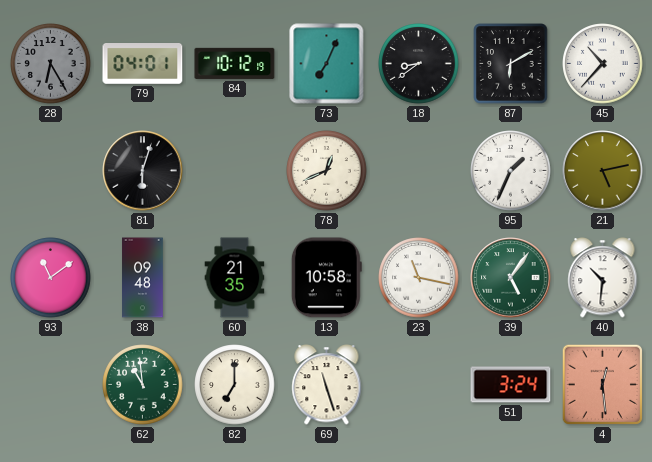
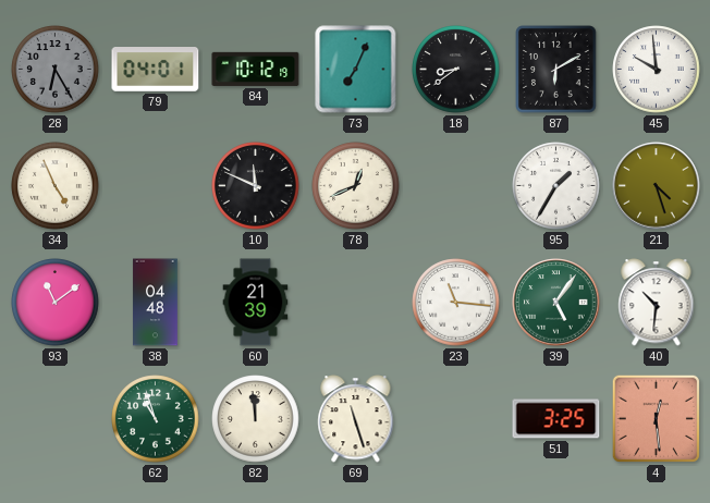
45: 10:37 -> 9:59 (657, 70)
34: none -> 4:56 (56, 186)
81: 6:03 -> none (143, 171)
10: none -> 11:49 (256, 186)
95: 1:34 -> 1:35 (556, 186)
21: 5:13 -> 4:27 (657, 186)
38: 09:48 -> 04:48 (156, 303)
60: 21:35 -> 21:39 (256, 303)
13: 10:58 -> none (326, 278)
23: 11:17 -> 11:16 (456, 303)
62: 10:59 -> 10:57 (156, 419)
82: 7:00 -> 11:59 (256, 419)
51: 3:24 -> 3:25 (556, 419)
